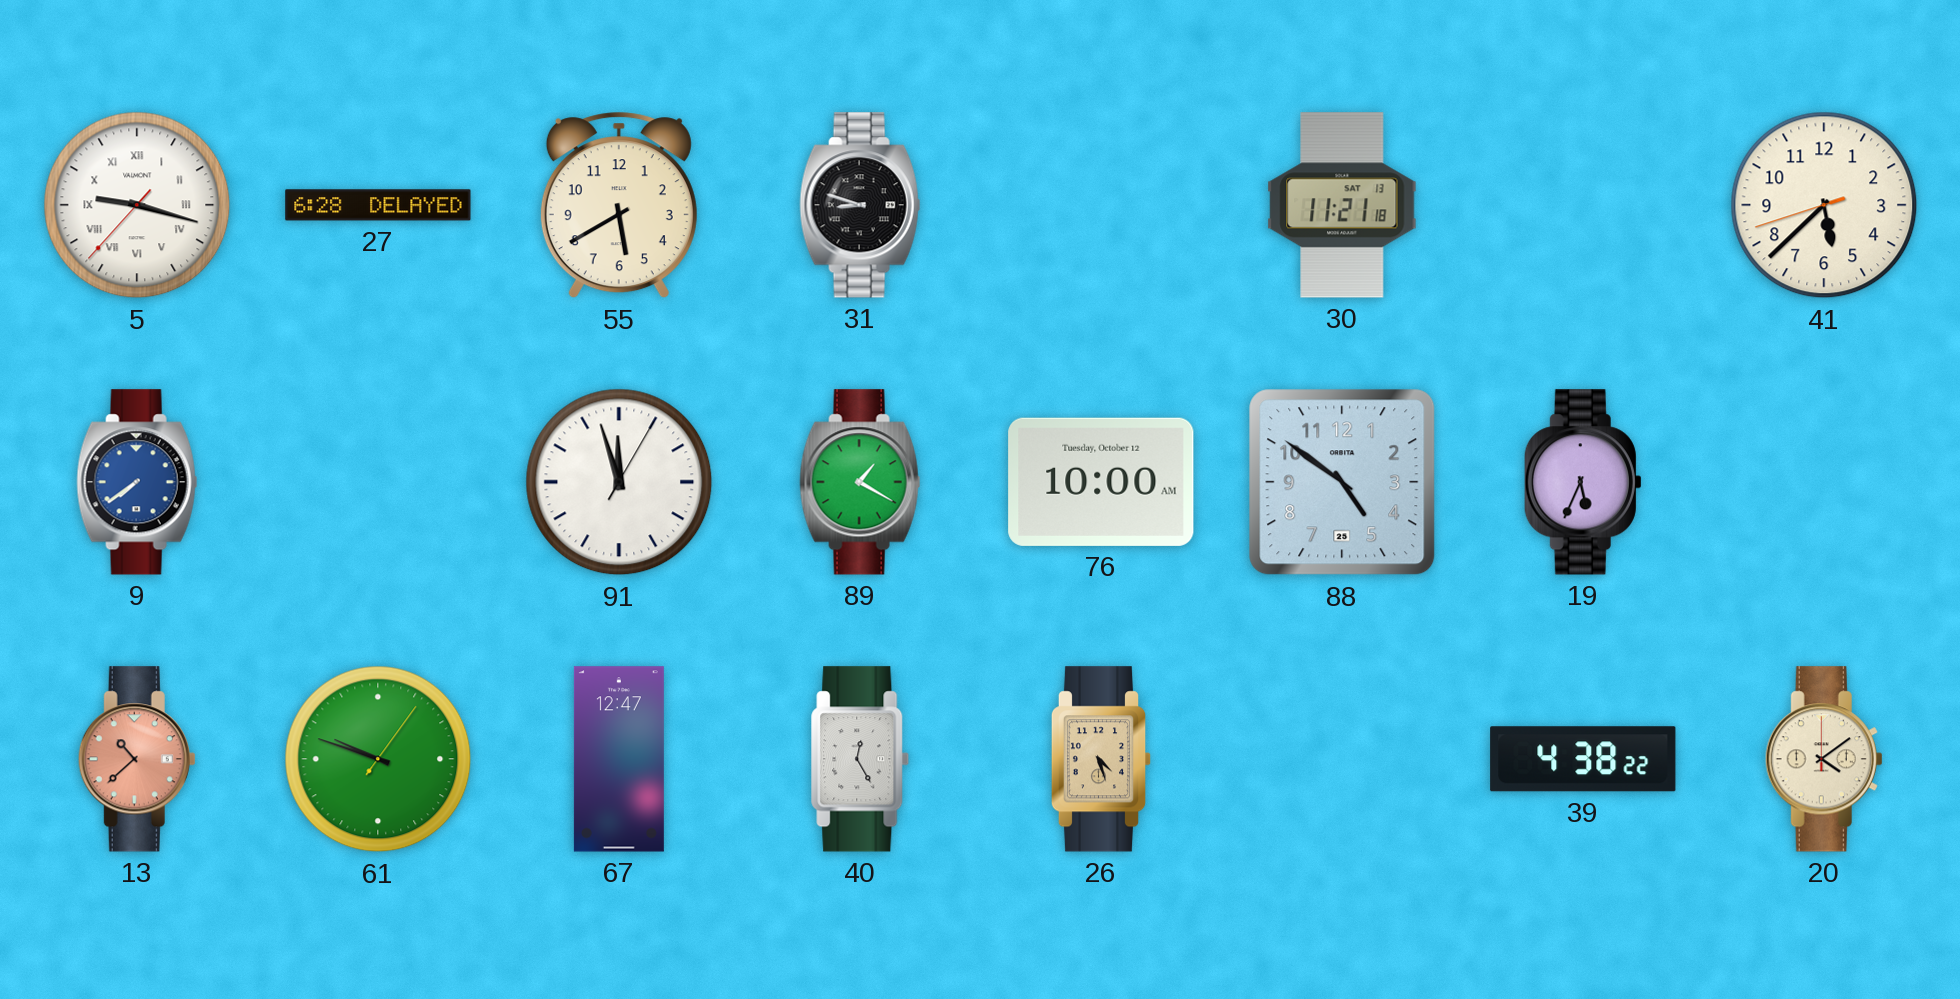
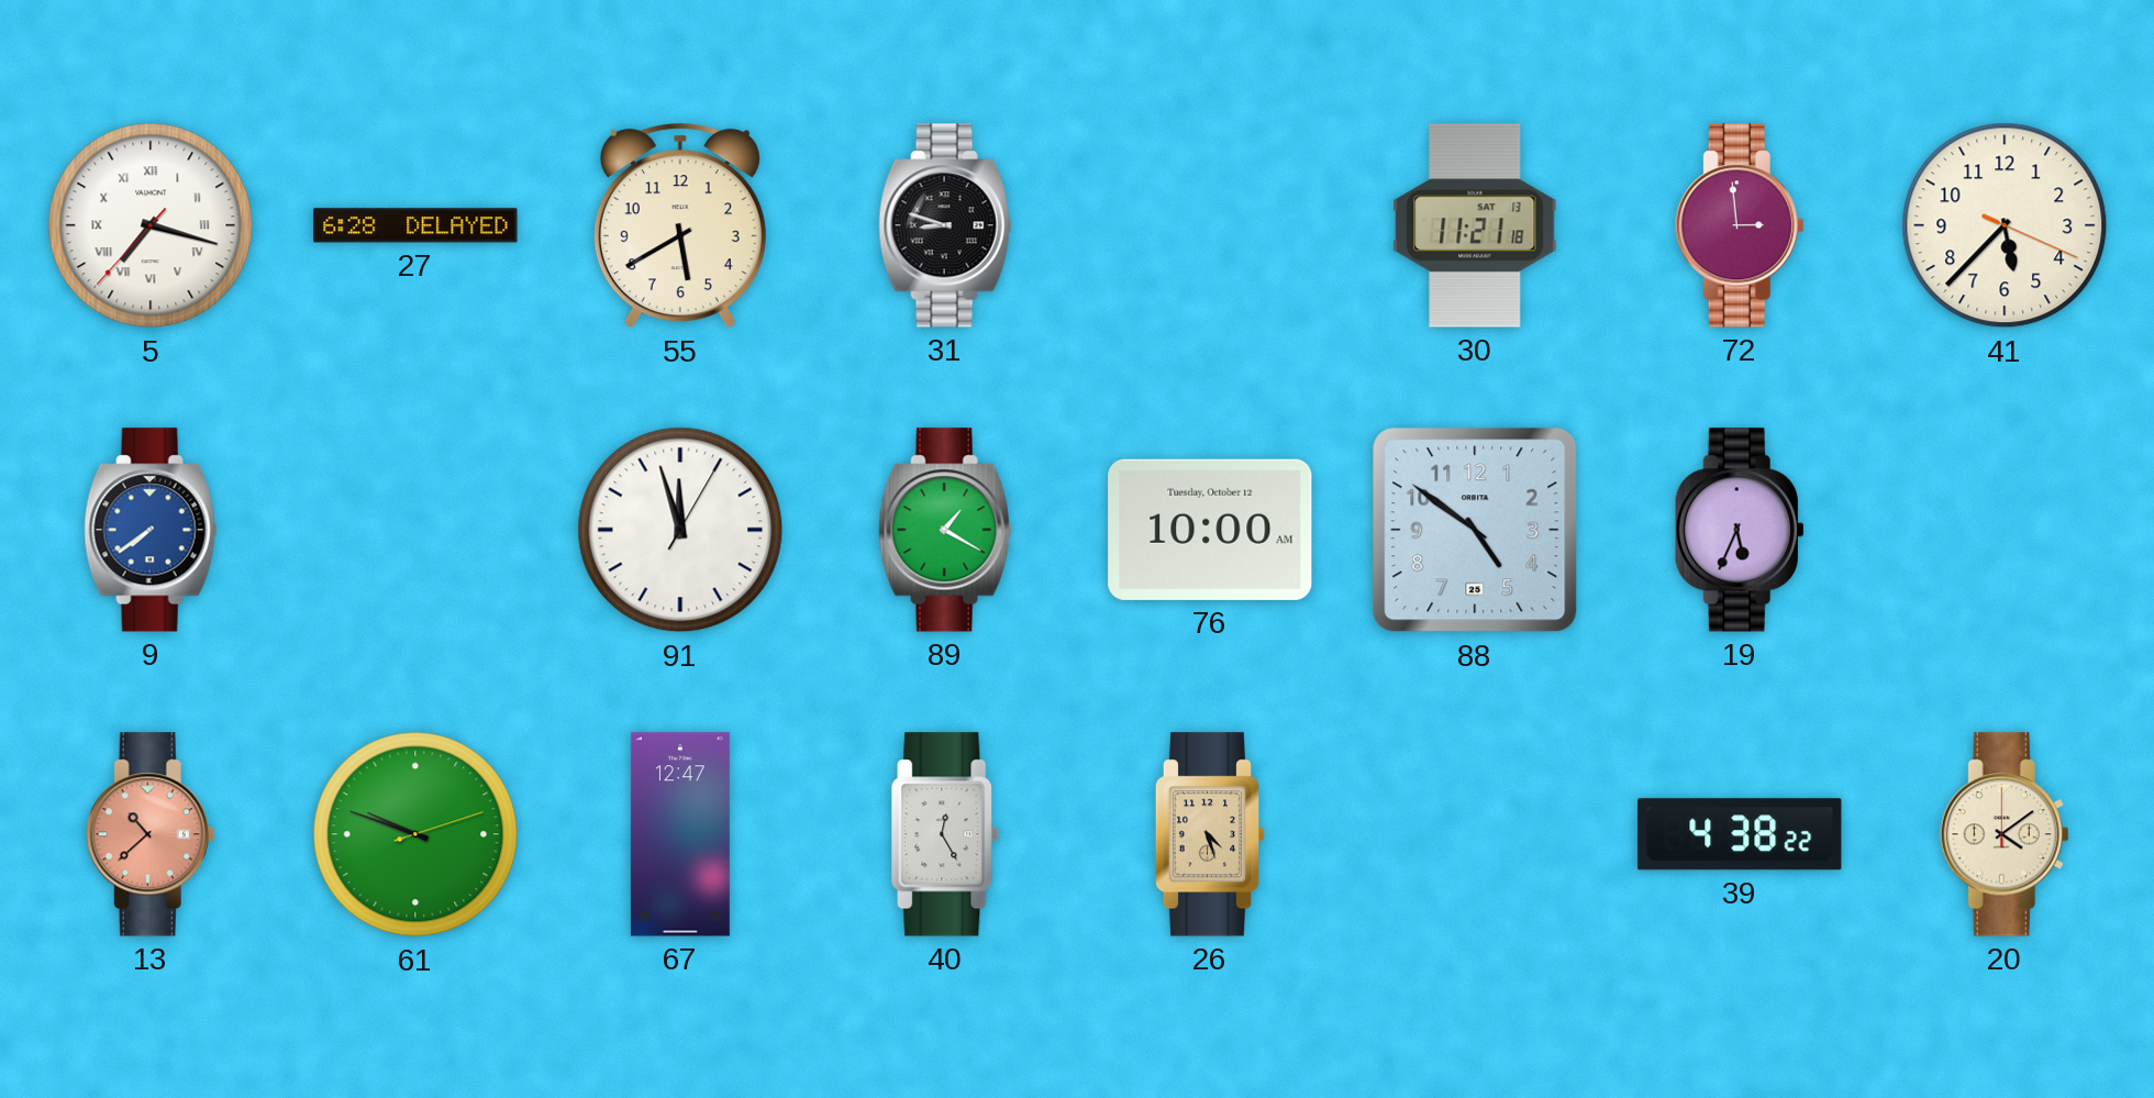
5: 9:17 -> 7:17 (151, 225)
72: none -> 2:59 (1740, 225)
41: 5:37:42 -> 5:37:19 (2005, 225)
61: 9:48:06 -> 9:48:12 (415, 834)
